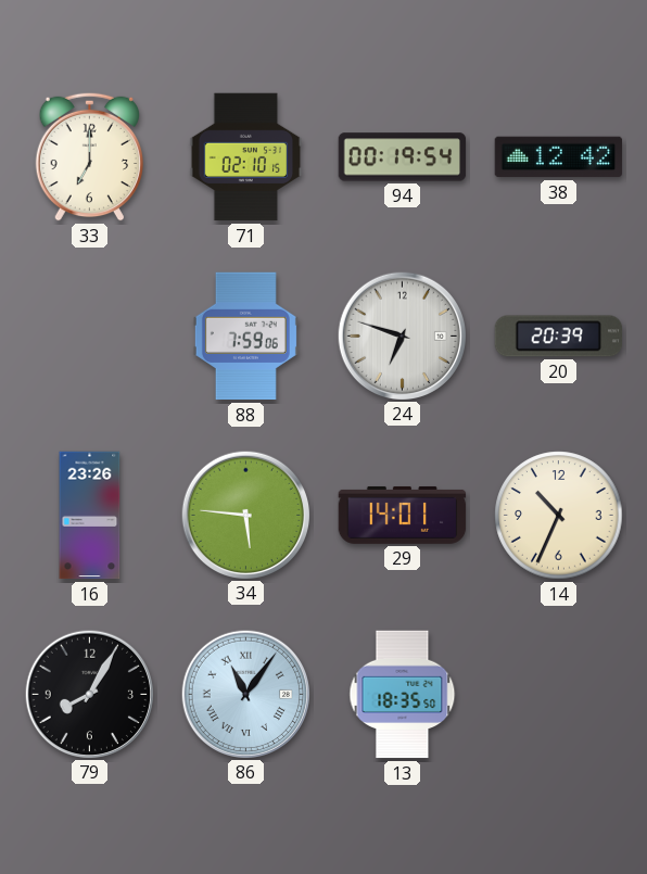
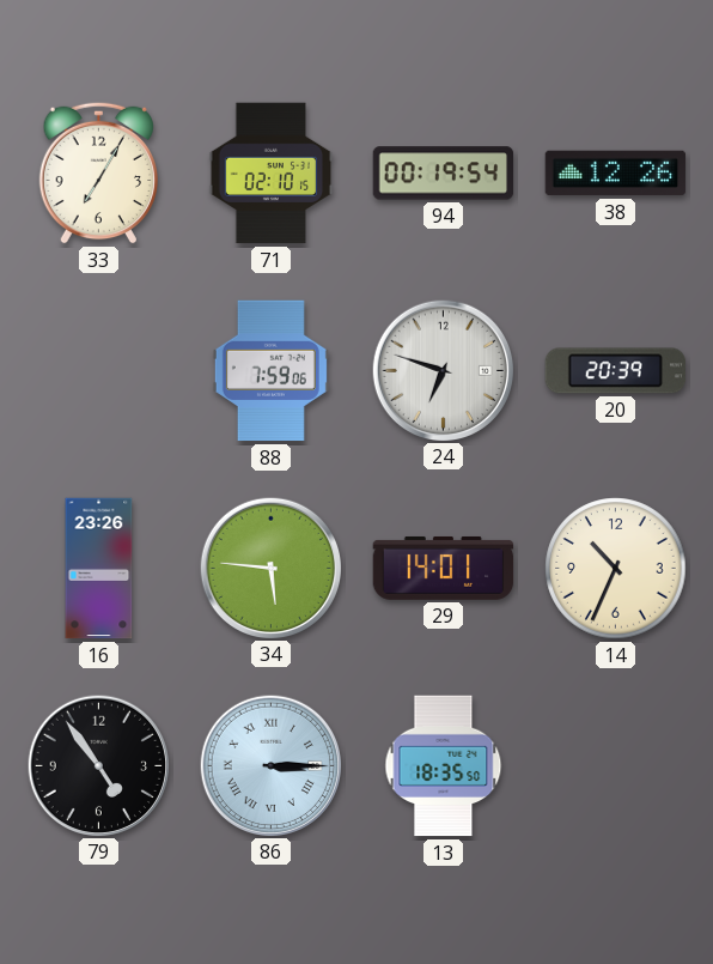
33: 7:00 -> 7:05 (98, 172)
38: 12:42 -> 12:26 (616, 174)
79: 8:05 -> 4:54 (98, 765)
86: 11:06 -> 3:15 (270, 765)
